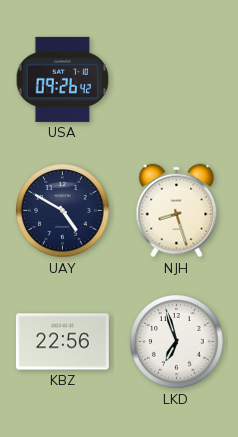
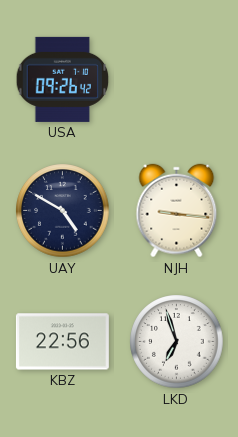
NJH: 8:27 -> 9:16 (177, 211)
